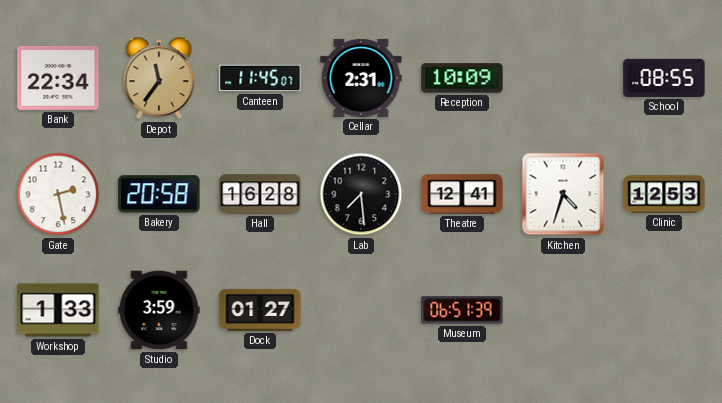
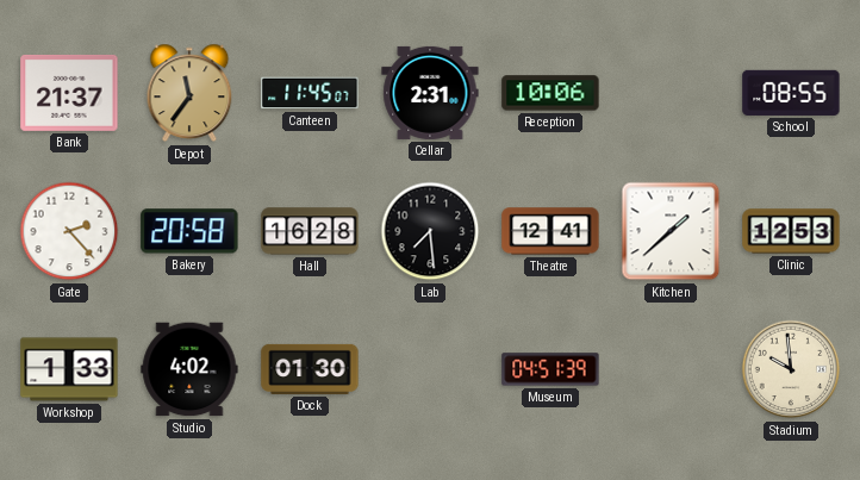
Bank: 22:34 -> 21:37 (69, 93)
Reception: 10:09 -> 10:06 (550, 93)
Gate: 2:28 -> 2:23 (69, 231)
Kitchen: 4:33 -> 1:38 (671, 231)
Studio: 3:59 -> 4:02 (189, 369)
Dock: 01:27 -> 01:30 (310, 369)
Museum: 06:51 -> 04:51 (550, 369)
Stadium: none -> 9:59 (791, 369)
